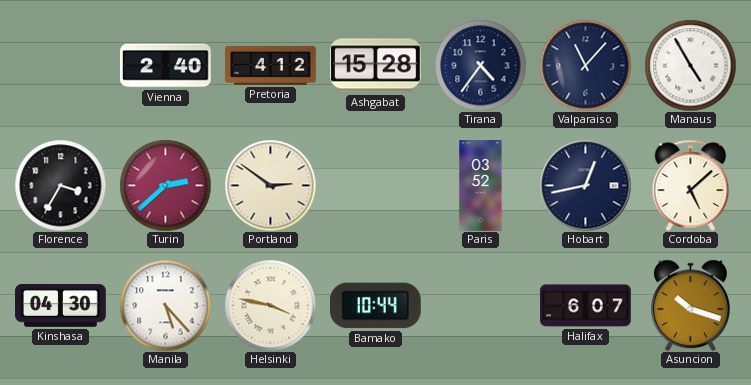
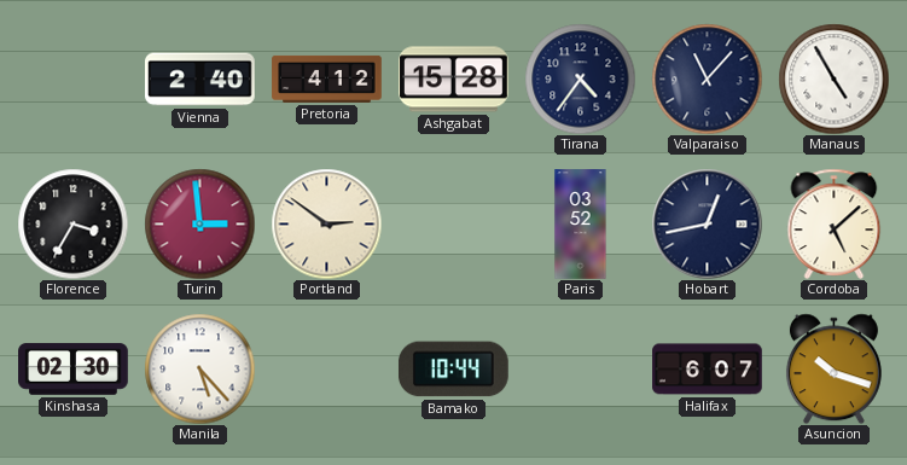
Turin: 2:38 -> 2:59 (199, 223)
Kinshasa: 04:30 -> 02:30 (74, 370)
Helsinki: 3:47 -> none (270, 305)
